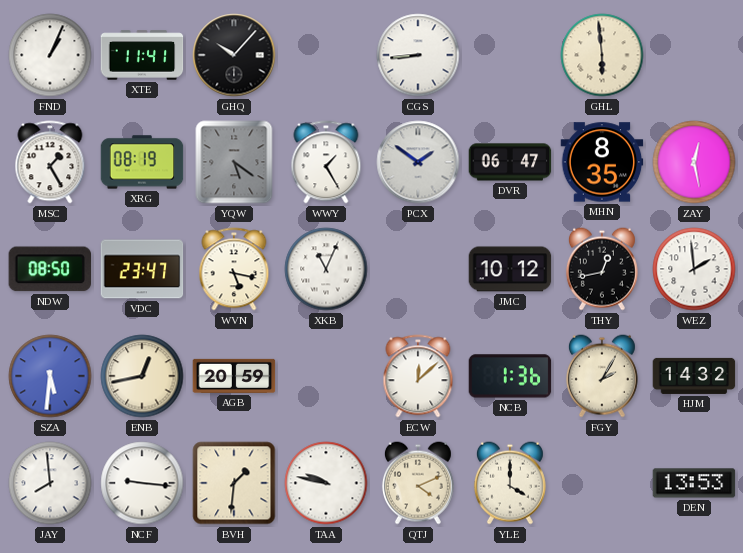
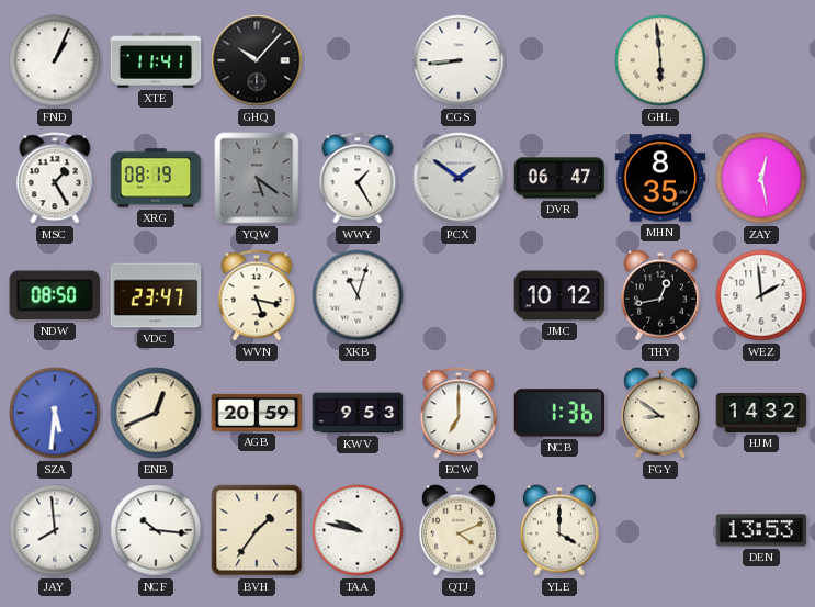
XKB: 11:04 -> 11:03 (358, 295)
ENB: 12:43 -> 12:41 (156, 413)
KWV: none -> 9:53 (358, 413)
ECW: 12:08 -> 7:00 (459, 413)
FGY: 2:05 -> 8:51 (660, 413)
NCF: 9:16 -> 10:16 (156, 530)
BVH: 1:31 -> 1:36 (257, 530)
